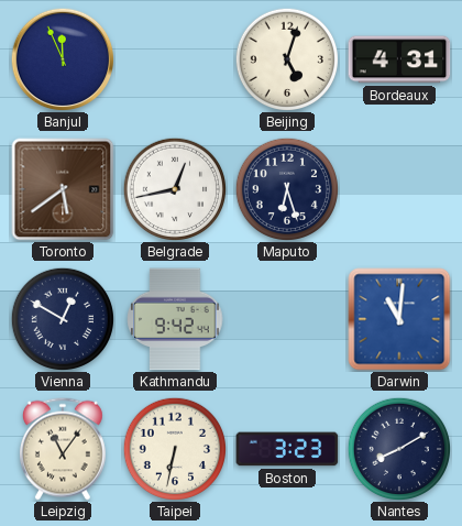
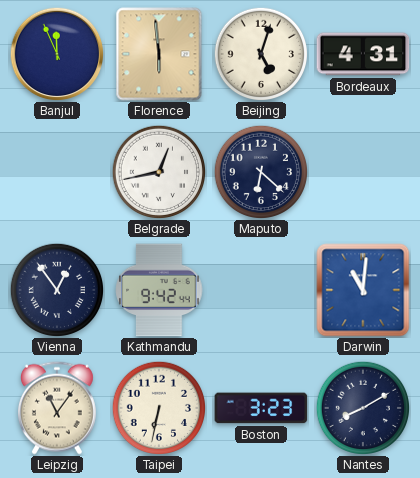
Florence: none -> 5:59 (159, 54)
Toronto: 5:39 -> none (63, 189)
Maputo: 6:27 -> 6:22 (260, 171)
Vienna: 12:50 -> 12:54 (56, 289)
